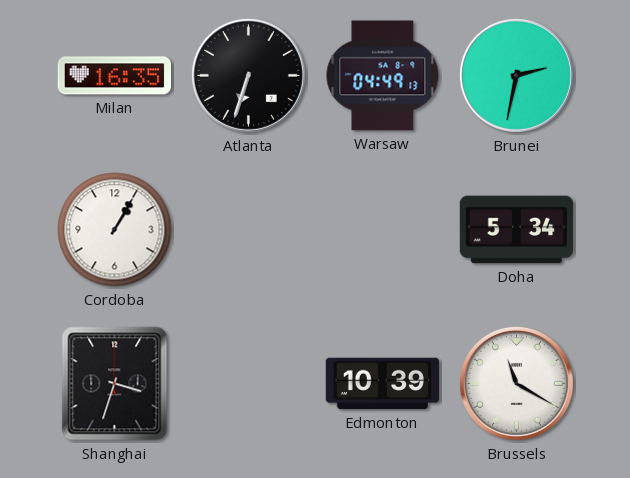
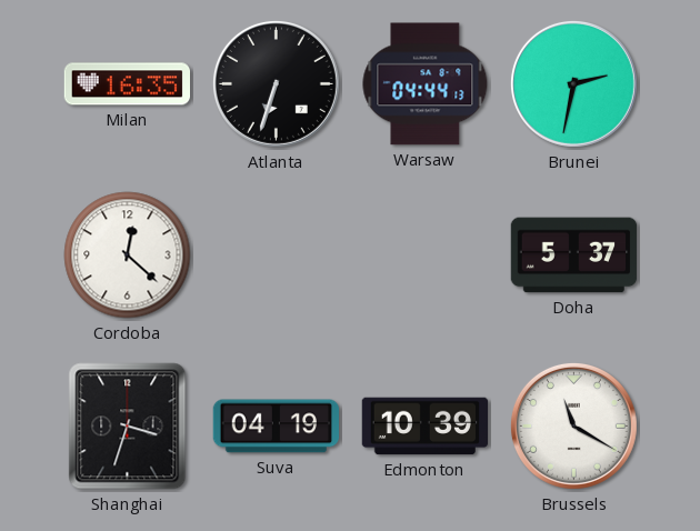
Warsaw: 04:49 -> 04:44 (426, 84)
Cordoba: 1:05 -> 12:22 (128, 256)
Doha: 5:34 -> 5:37 (574, 256)
Suva: none -> 04:19 (276, 427)
